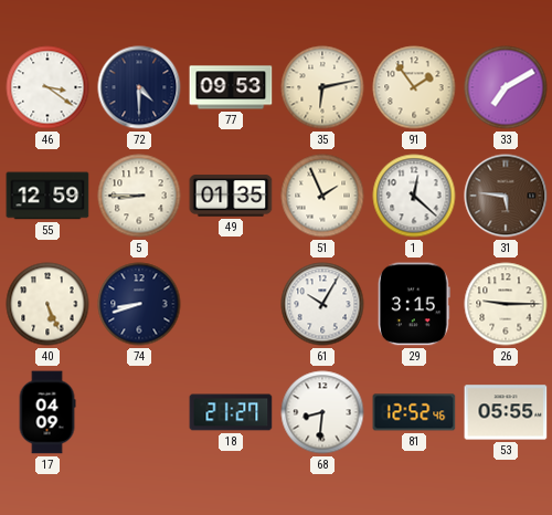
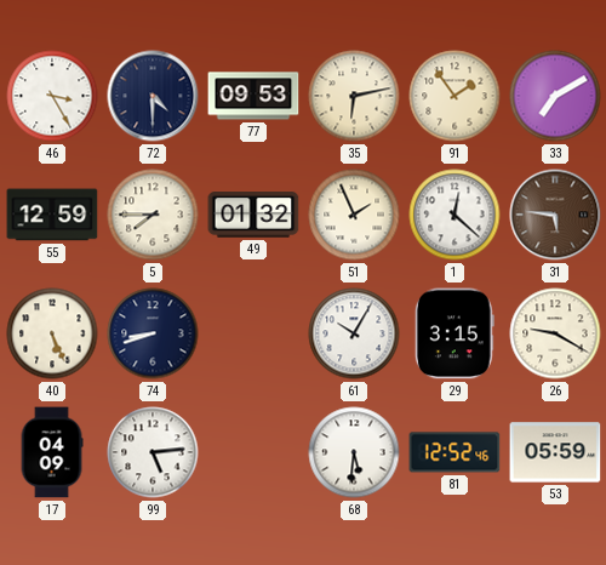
46: 3:21 -> 3:25 (52, 96)
5: 8:45 -> 7:45 (153, 215)
49: 01:35 -> 01:32 (253, 215)
26: 9:15 -> 9:20 (555, 333)
99: none -> 5:14 (153, 452)
18: 21:27 -> none (231, 412)
68: 8:31 -> 5:31 (354, 452)
53: 05:55 -> 05:59 (555, 452)
